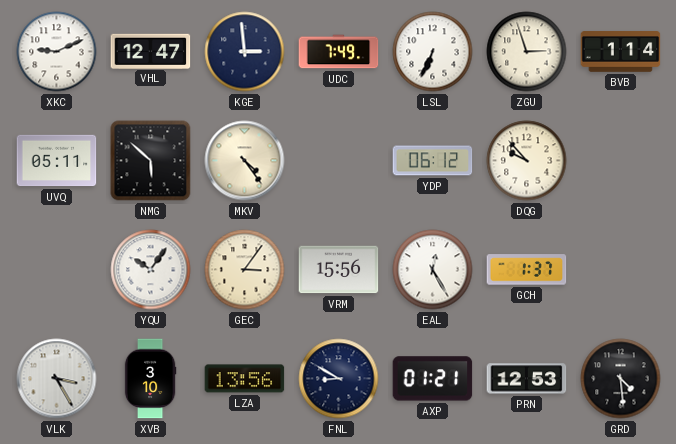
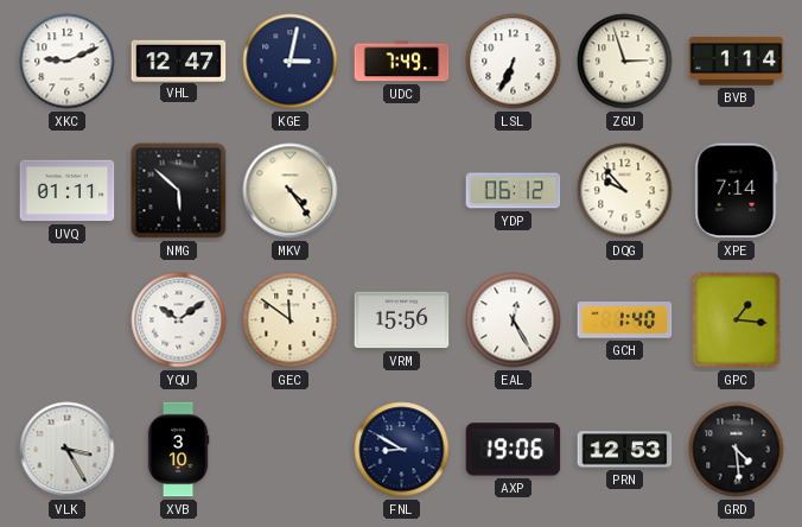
KGE: 2:59 -> 3:02 (291, 62)
UVQ: 05:11 -> 01:11 (68, 191)
XPE: none -> 7:14 (737, 191)
YQU: 10:06 -> 10:09 (179, 320)
GEC: 3:06 -> 11:51 (291, 320)
GCH: 1:37 -> 1:40 (625, 320)
GPC: none -> 1:16 (737, 320)
LZA: 13:56 -> none (245, 379)
AXP: 01:21 -> 19:06 (514, 450)
